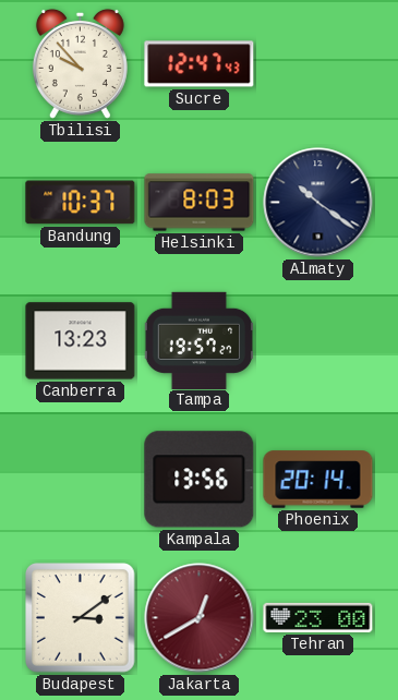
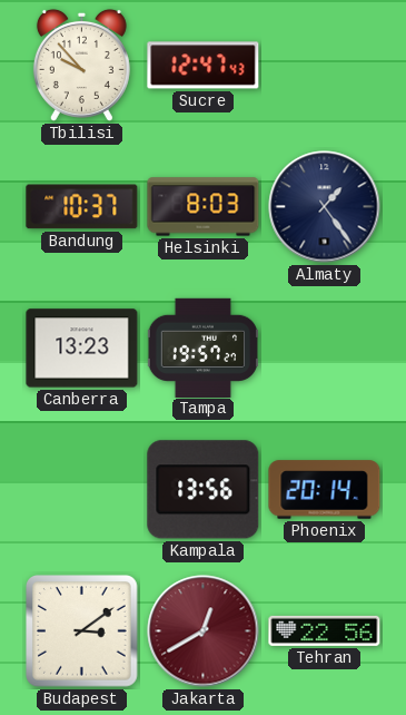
Almaty: 10:21 -> 1:24 (325, 207)
Tehran: 23:00 -> 22:56 (325, 630)
